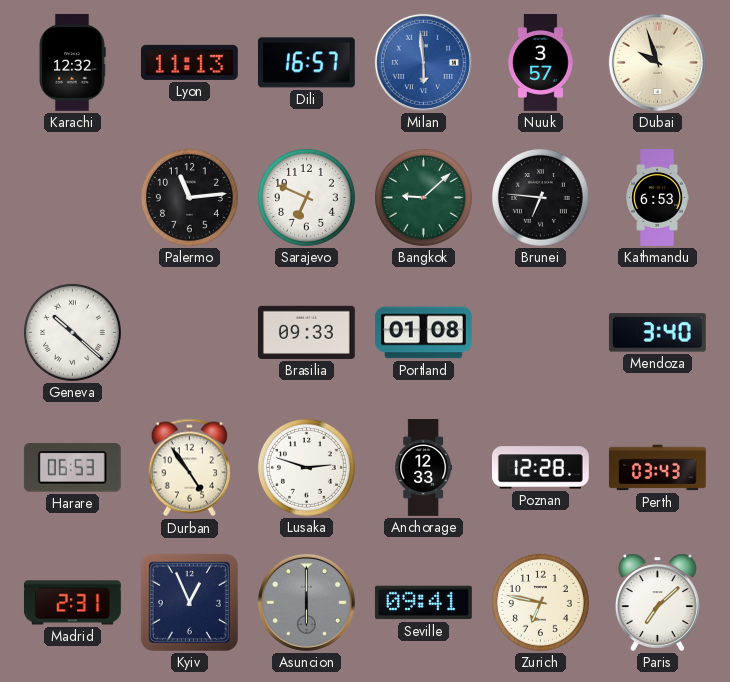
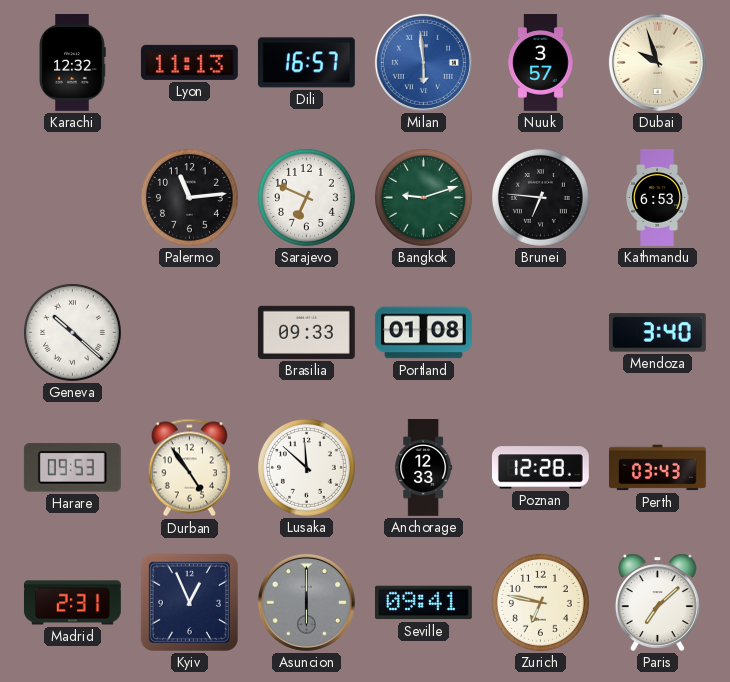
Bangkok: 9:08 -> 9:12 (423, 197)
Harare: 06:53 -> 09:53 (72, 468)
Lusaka: 2:48 -> 11:52 (306, 467)
